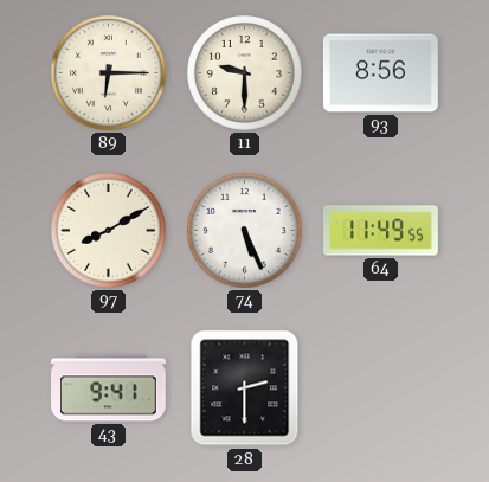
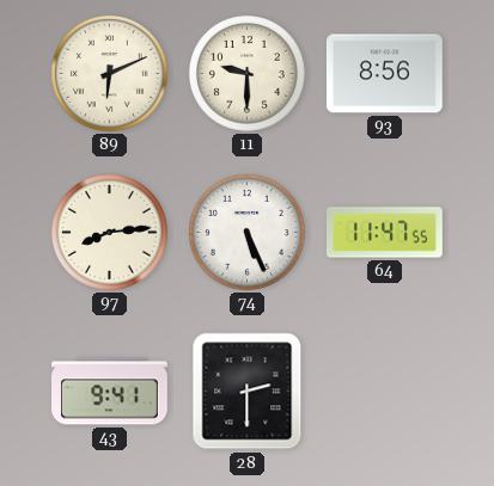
89: 6:15 -> 6:11 (109, 73)
97: 8:10 -> 8:14 (109, 232)
64: 11:49 -> 11:47 (385, 233)
